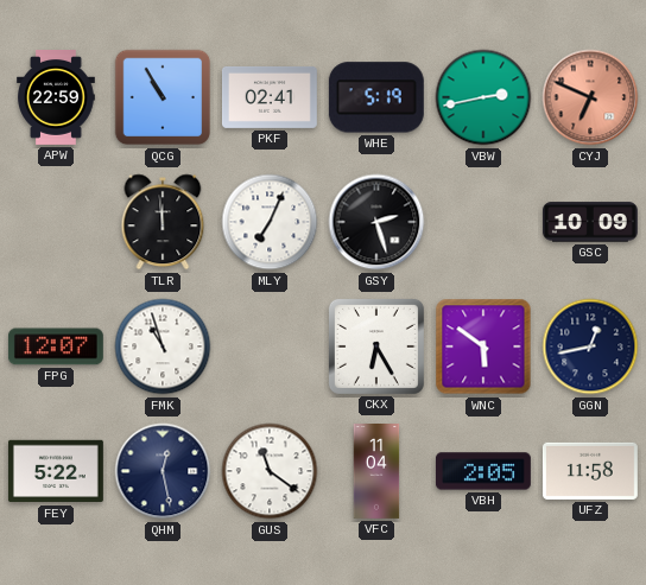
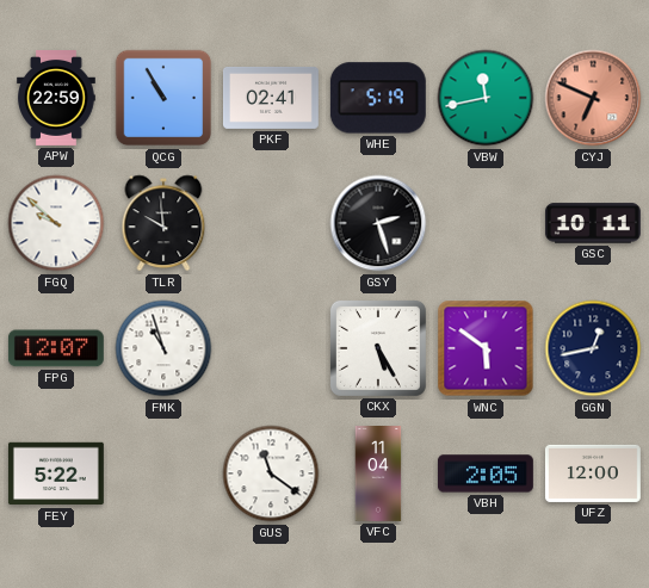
VBW: 2:43 -> 11:43 (486, 98)
FGQ: none -> 9:52 (56, 223)
TLR: 11:59 -> 9:59 (163, 223)
MLY: 7:04 -> none (270, 222)
GSC: 10:09 -> 10:11 (593, 223)
CKX: 6:25 -> 5:25 (378, 348)
QHM: 12:28 -> none (163, 471)
UFZ: 11:58 -> 12:00 (593, 474)
